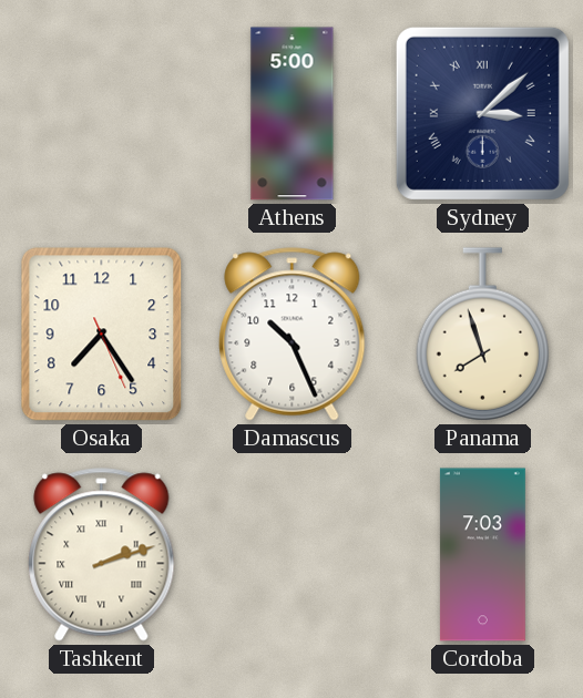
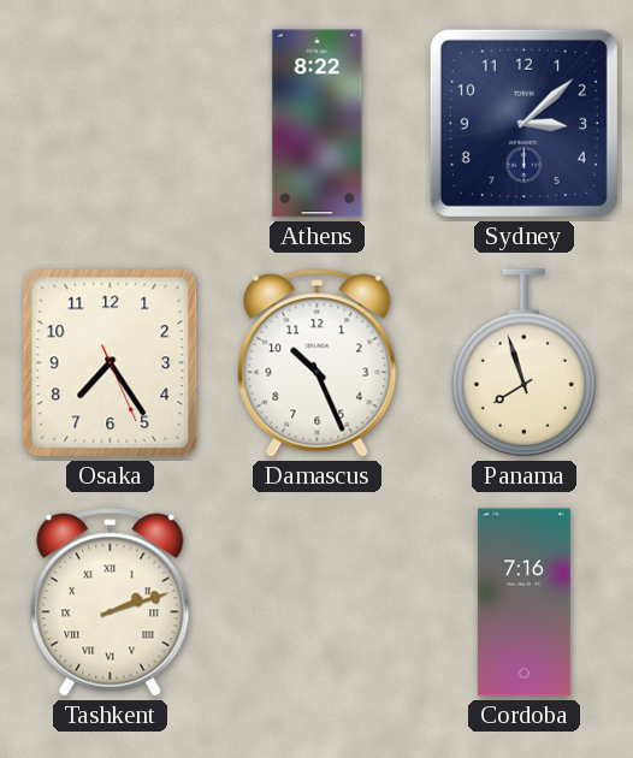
Athens: 5:00 -> 8:22 (318, 124)
Sydney numerals: Roman -> Arabic (523, 123)
Cordoba: 7:03 -> 7:16 (523, 603)
